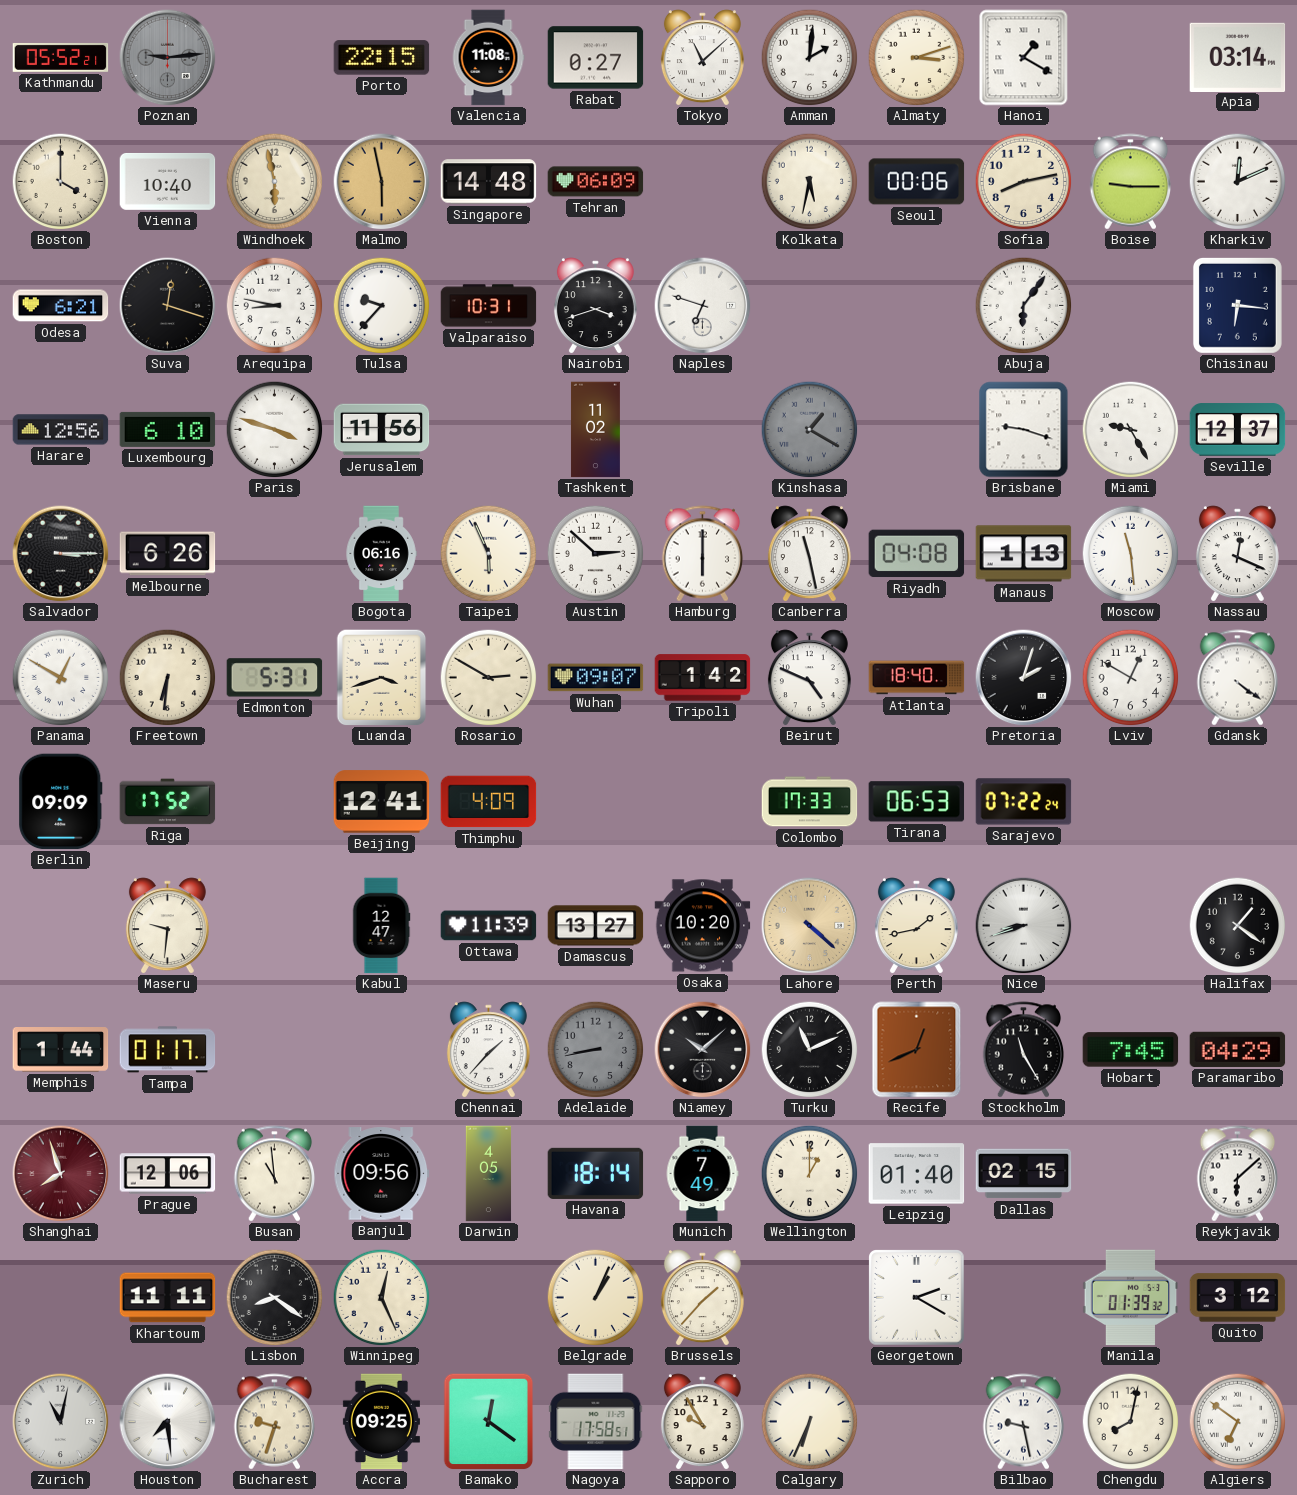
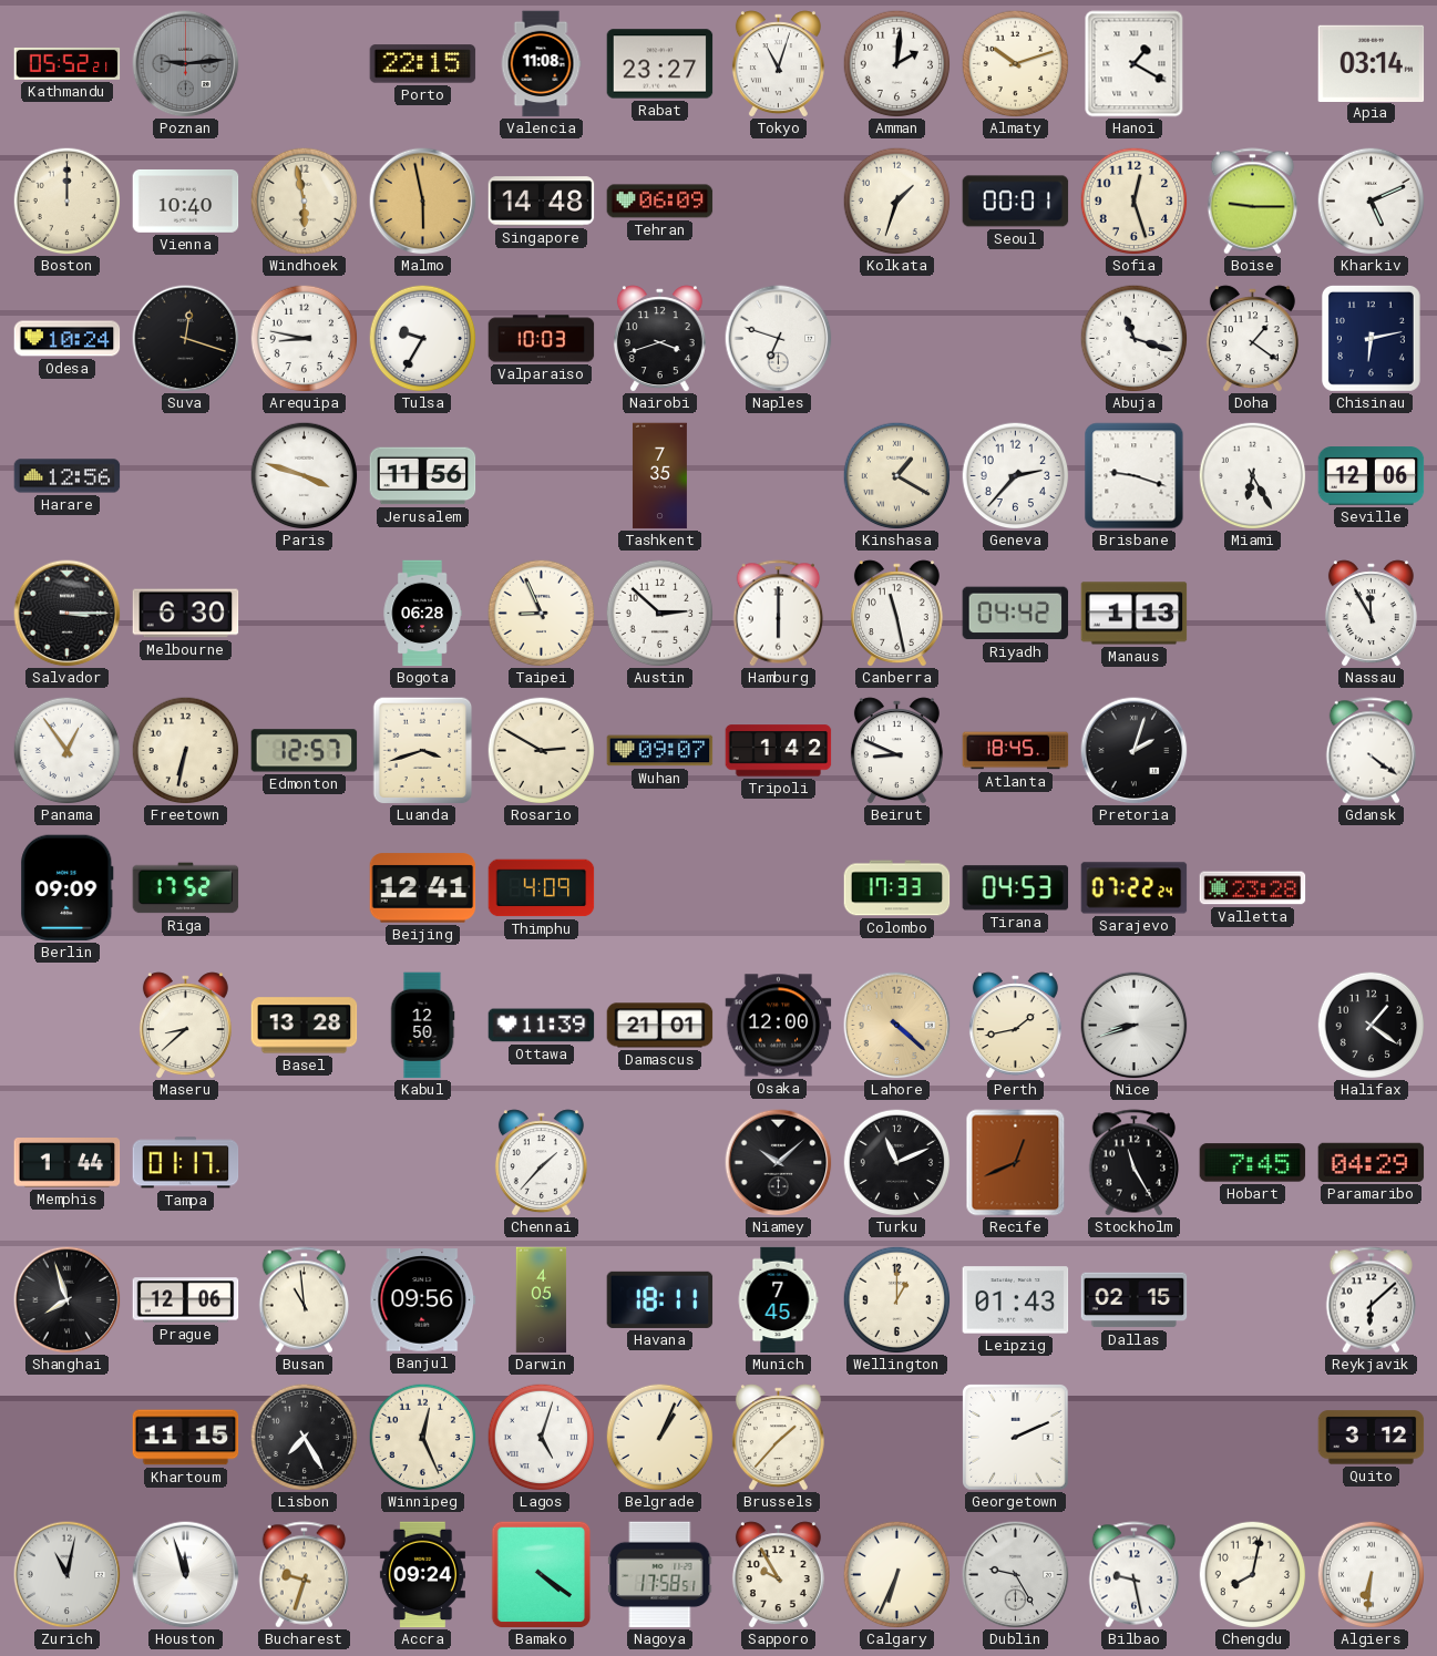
Rabat: 0:27 -> 23:27 (660, 64)
Tokyo: 11:08 -> 11:03 (778, 64)
Almaty: 3:12 -> 10:12 (1015, 63)
Boston: 4:00 -> 12:00 (66, 200)
Kolkata: 5:32 -> 1:33 (896, 200)
Seoul: 00:06 -> 00:01 (1016, 202)
Sofia: 8:13 -> 12:27 (1133, 200)
Kharkiv: 12:11 -> 5:11 (1371, 200)
Odesa: 6:21 -> 10:24 (68, 339)
Tulsa: 9:37 -> 9:35 (422, 338)
Valparaiso: 10:31 -> 10:03 (542, 339)
Abuja: 6:06 -> 11:18 (1133, 338)
Doha: none -> 1:21 (1252, 339)
Chisinau: 6:16 -> 6:13 (1371, 338)
Luxembourg: 6:10 -> none (168, 429)
Tashkent: 11:02 -> 7:35 (659, 476)
Kinshasa dial: grey -> cream (896, 475)
Geneva: none -> 2:37 (1015, 475)
Miami: 9:25 -> 6:25 (1252, 475)
Seville: 12:37 -> 12:06 (1372, 476)
Melbourne: 6:26 -> 6:30 (186, 614)
Bogota: 06:16 -> 06:28 (422, 614)
Taipei: 5:56 -> 8:56 (541, 613)
Riyadh: 04:08 -> 04:42 (1016, 614)
Moscow: 11:29 -> none (1130, 553)
Nassau: 12:19 -> 11:55 (1371, 614)
Panama: 12:50 -> 12:54 (66, 750)
Freetown: 6:31 -> 6:32 (185, 750)
Edmonton: 5:31 -> 12:57 (305, 751)
Beirut: 4:49 -> 8:49 (896, 751)
Atlanta: 18:40 -> 18:45 (1016, 751)
Lviv: 12:50 -> none (1130, 677)
Tirana: 06:53 -> 04:53 (1016, 888)
Valletta: none -> 23:28 (1253, 888)
Maseru: 9:31 -> 8:38 (185, 1026)
Basel: none -> 13:28 (305, 1026)
Kabul: 12:47 -> 12:50 (422, 1026)
Damascus: 13:27 -> 21:01 (660, 1026)
Osaka: 10:20 -> 12:00 (779, 1026)
Adelaide: 8:43 -> none (595, 1049)
Shanghai dial: burgundy -> black (68, 1300)
Havana: 18:14 -> 18:11 (660, 1299)
Munich: 7:49 -> 7:45 (778, 1300)
Leipzig: 01:40 -> 01:43 (1016, 1300)
Khartoum: 11:11 -> 11:15 (186, 1438)
Lisbon: 8:21 -> 7:25 (304, 1437)
Lagos: none -> 5:03 (541, 1437)
Georgetown: 2:20 -> 2:11 (1016, 1438)
Manila: 01:39 -> none (1131, 1298)
Houston: 7:29 -> 11:57 (186, 1575)
Accra: 09:25 -> 09:24 (422, 1575)
Bamako: 12:21 -> 4:21 (542, 1574)
Dublin: none -> 9:25 (1016, 1575)
Algiers: 6:51 -> 6:31 (1371, 1574)
